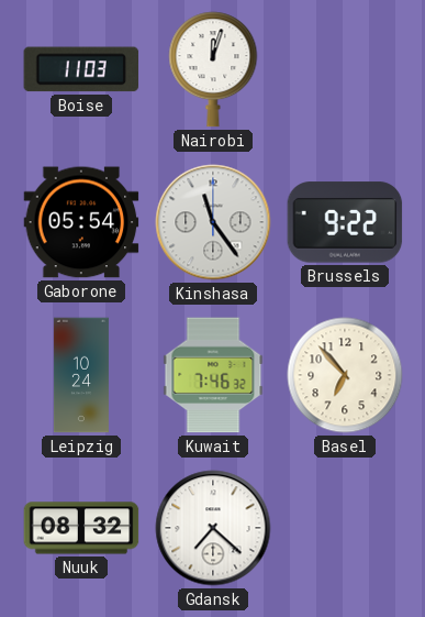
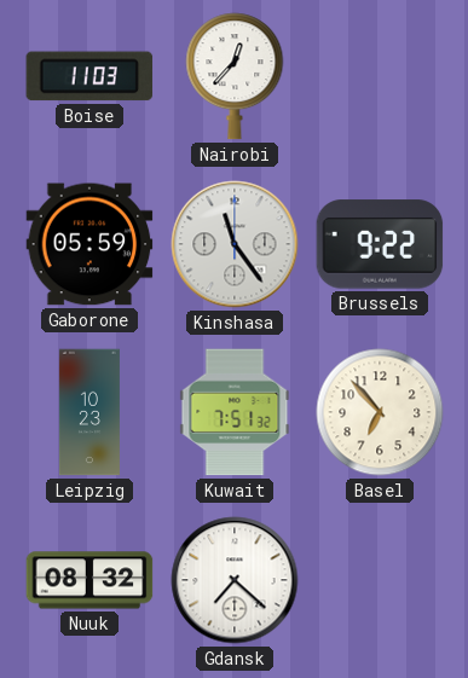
Nairobi: 12:03 -> 12:37 (235, 76)
Gaborone: 05:54 -> 05:59 (89, 244)
Leipzig: 10:24 -> 10:23 (89, 412)
Kuwait: 7:46 -> 7:51 (235, 412)
